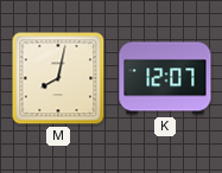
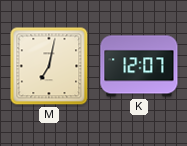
M: 8:02 -> 7:02 (49, 66)
